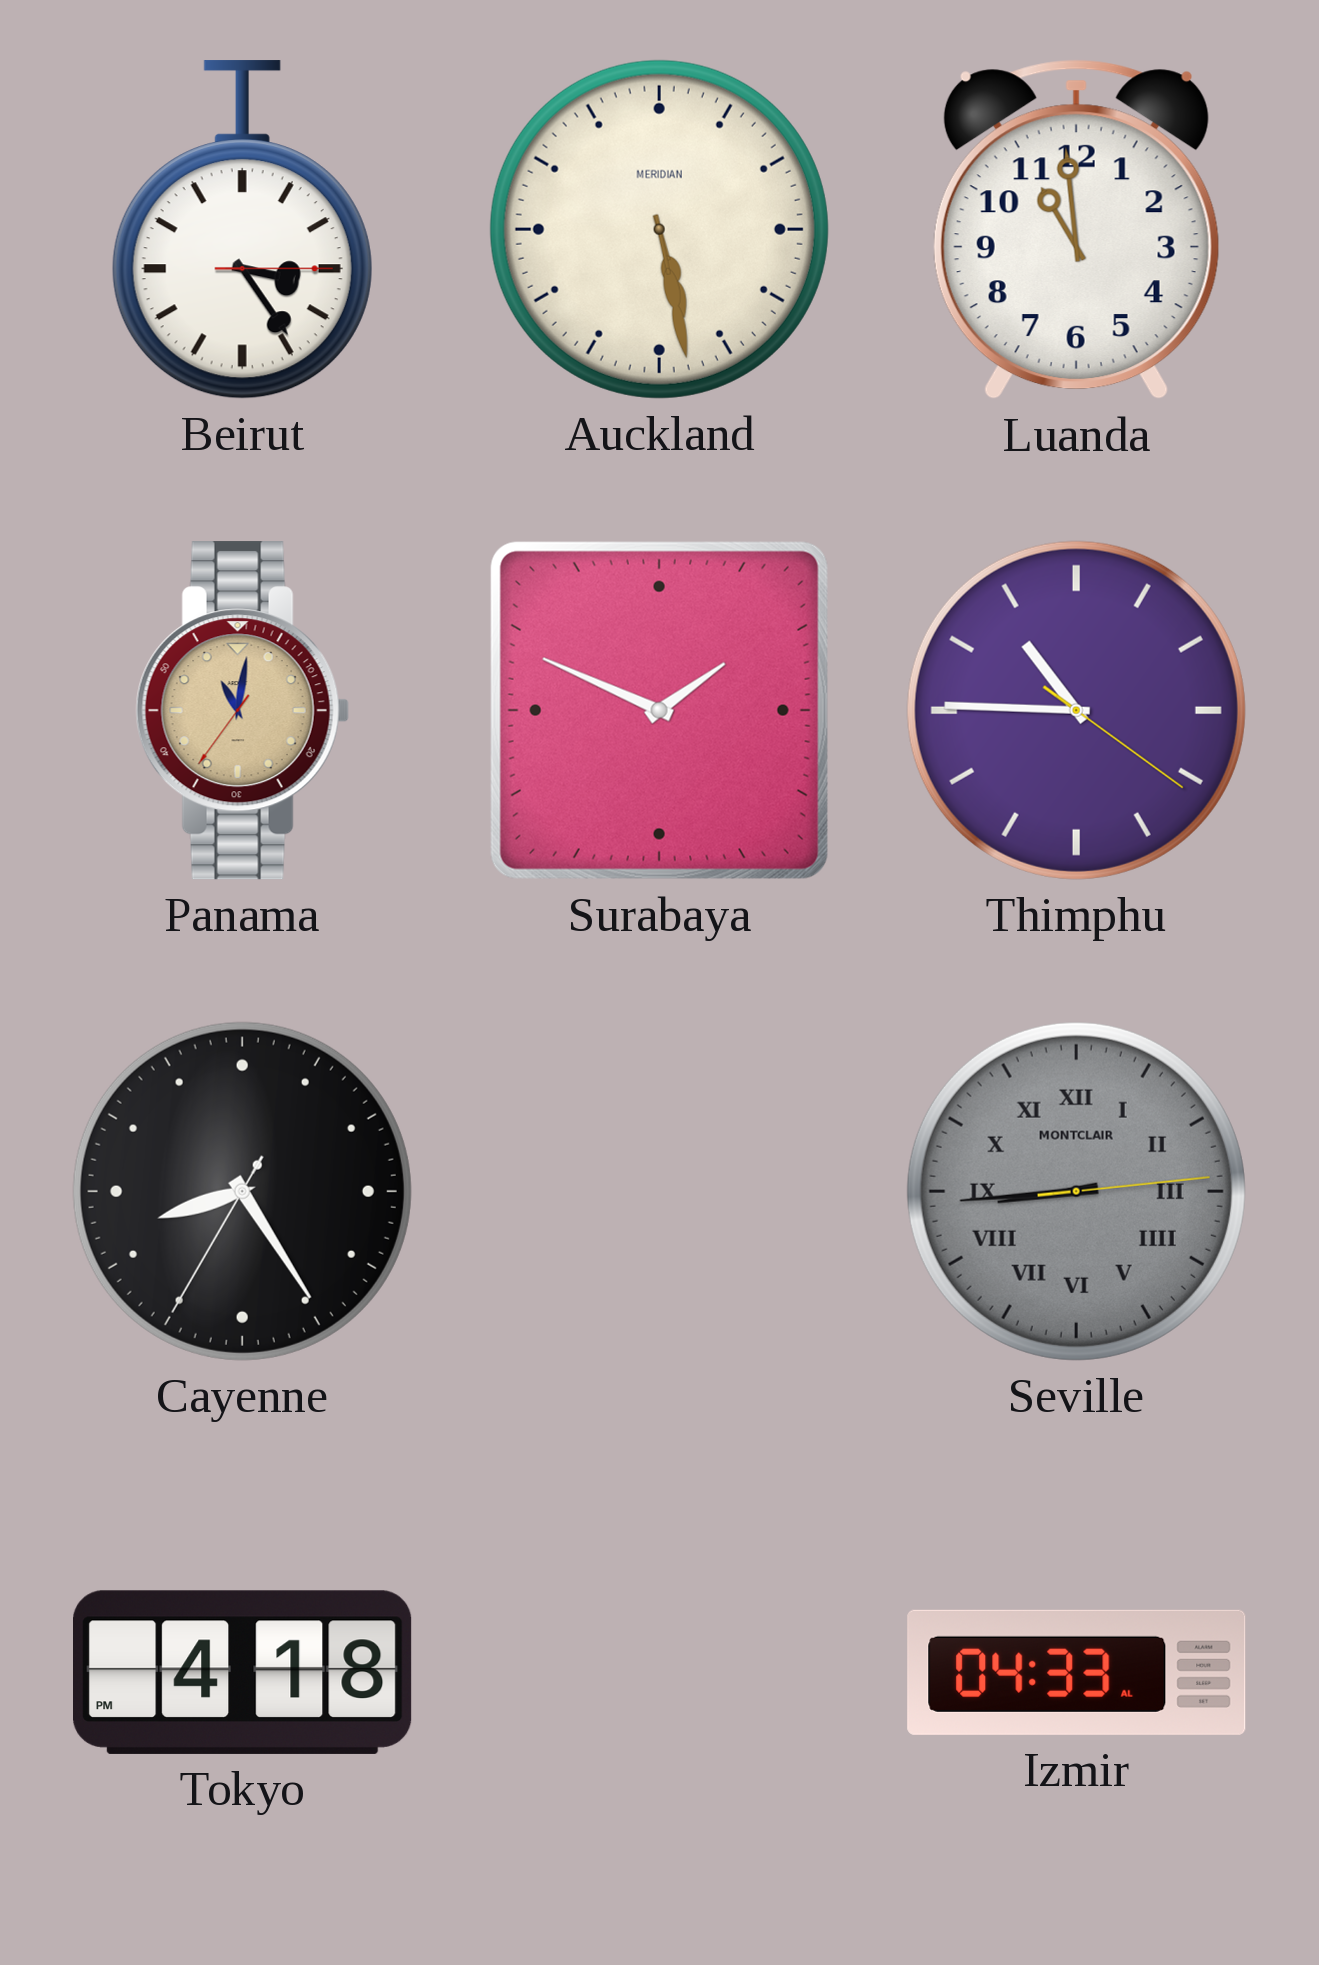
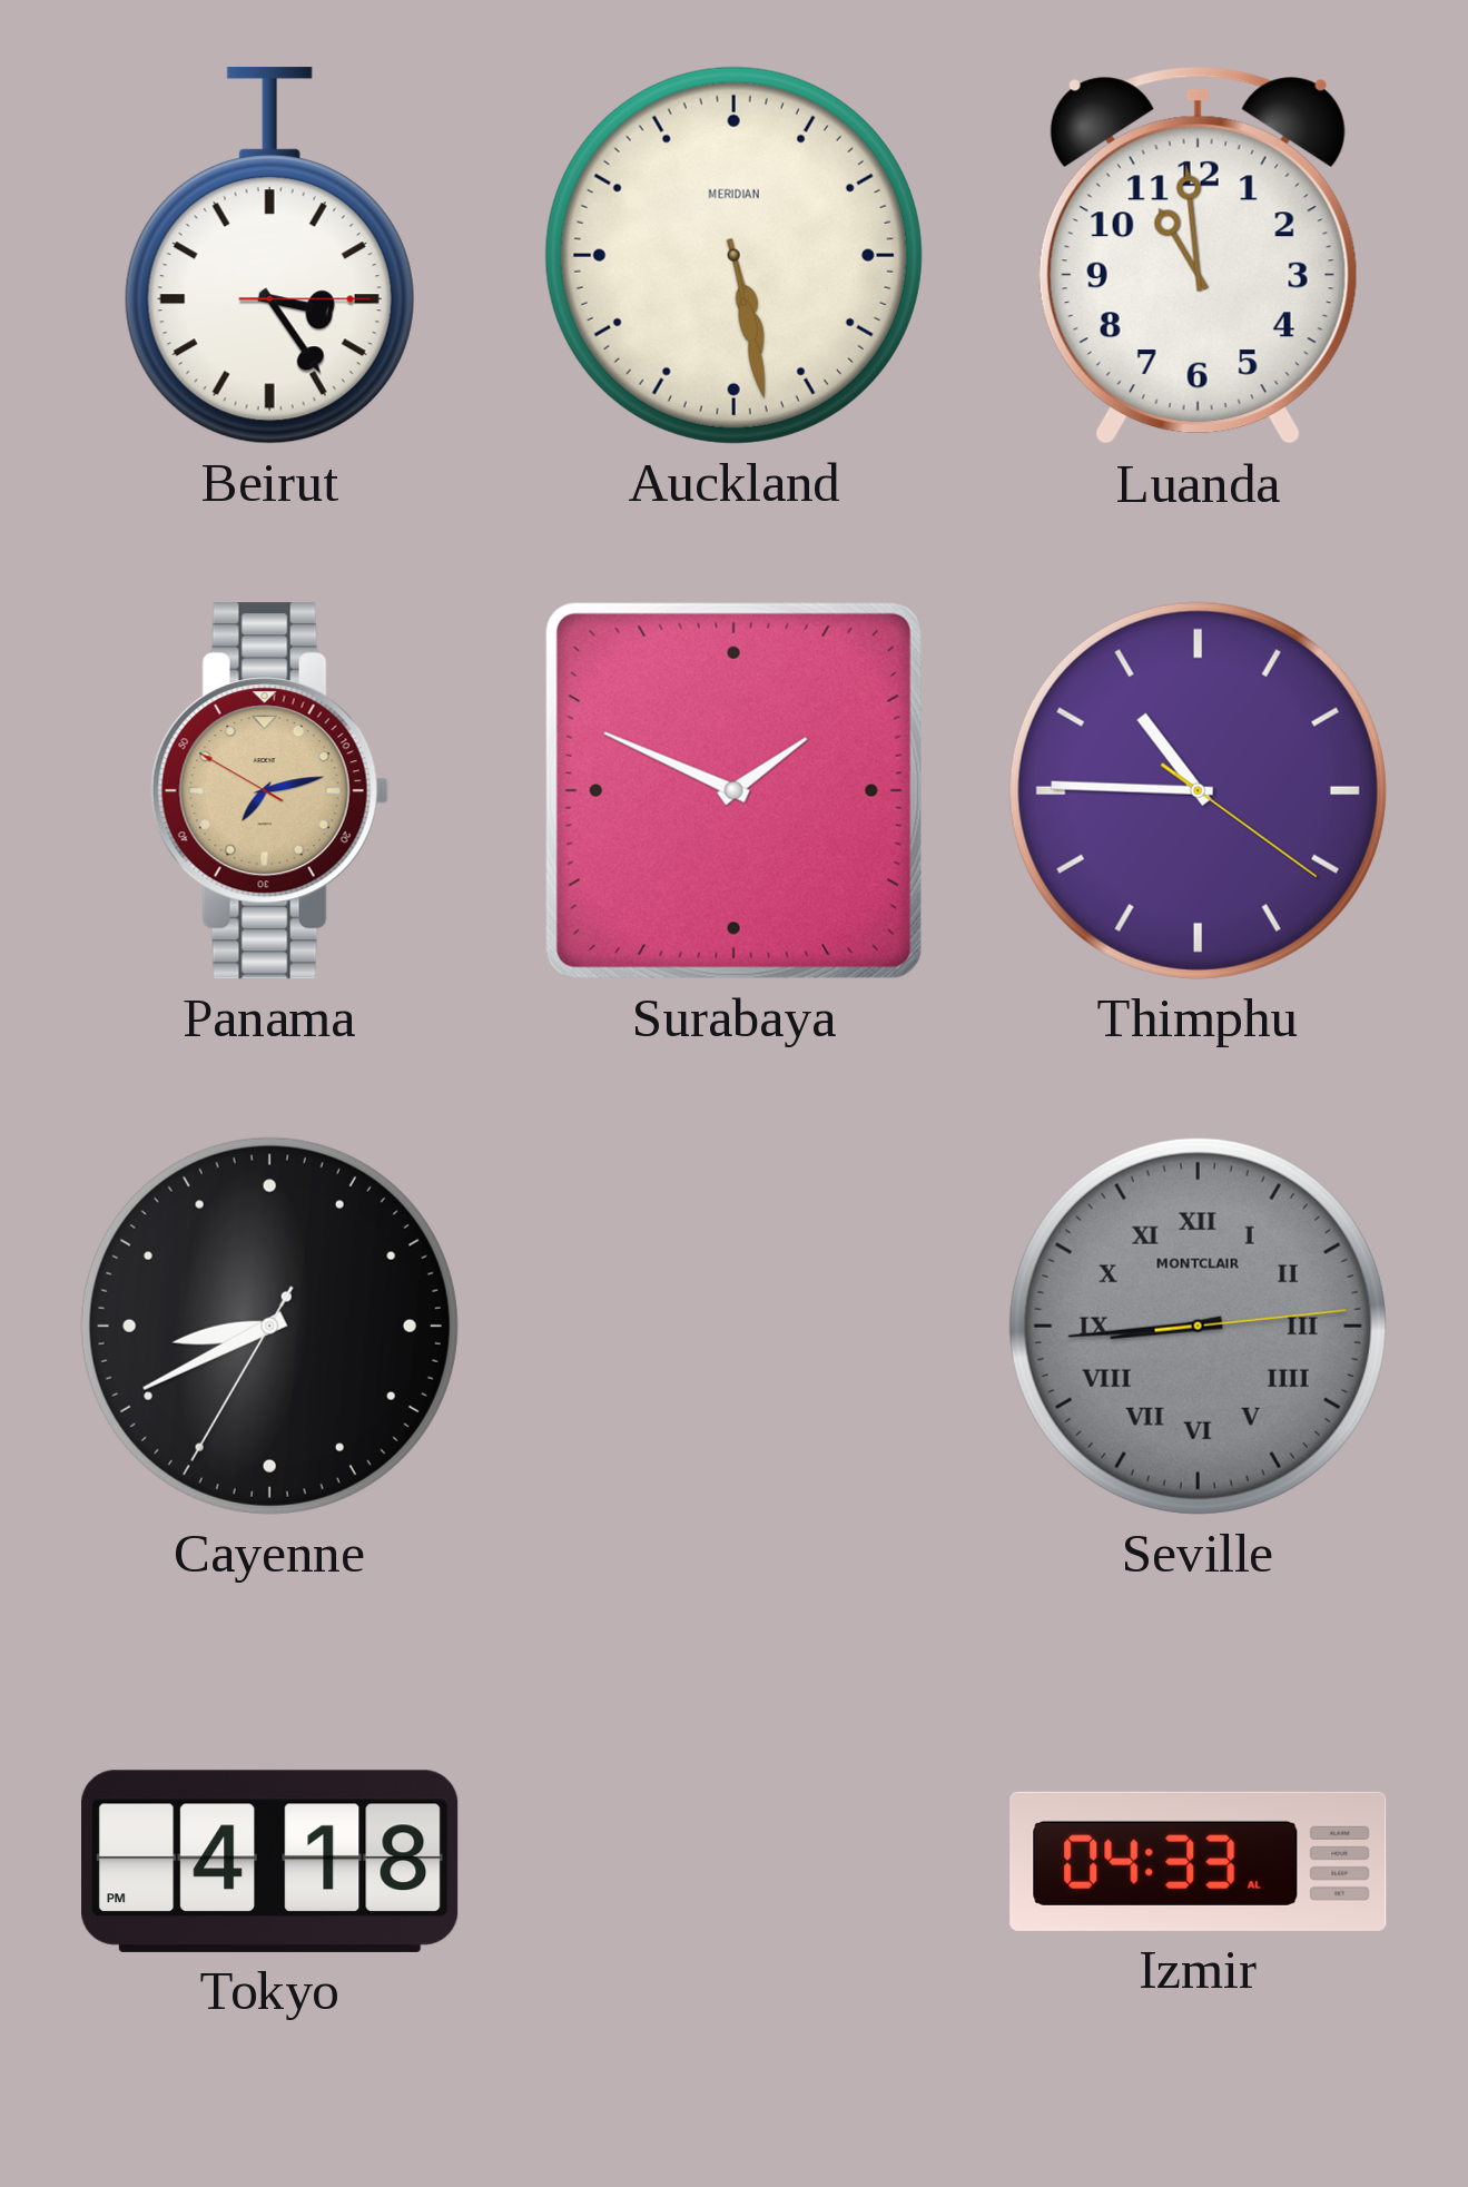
Panama: 11:01 -> 7:12 (269, 791)
Cayenne: 8:24 -> 8:40 (269, 1326)
